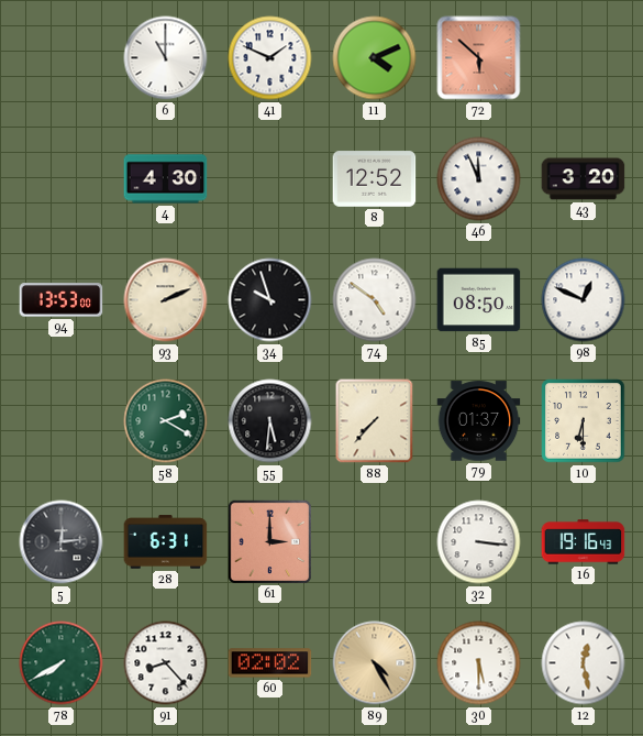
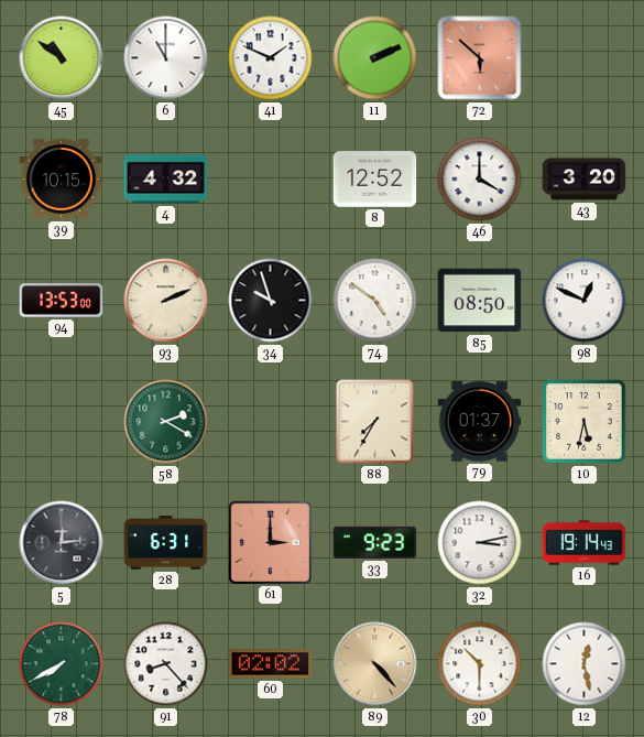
45: none -> 10:51 (62, 58)
11: 4:11 -> 2:11 (375, 58)
39: none -> 10:15 (62, 180)
4: 4:30 -> 4:32 (166, 180)
46: 11:56 -> 4:00 (480, 180)
55: 5:31 -> none (270, 421)
88: 7:37 -> 7:35 (375, 422)
10: 6:30 -> 5:32 (585, 422)
33: none -> 9:23 (375, 542)
32: 3:16 -> 3:13 (480, 543)
16: 19:16 -> 19:14 (585, 543)
89: 4:25 -> 4:23 (375, 664)
30: 5:30 -> 10:30 (480, 664)
